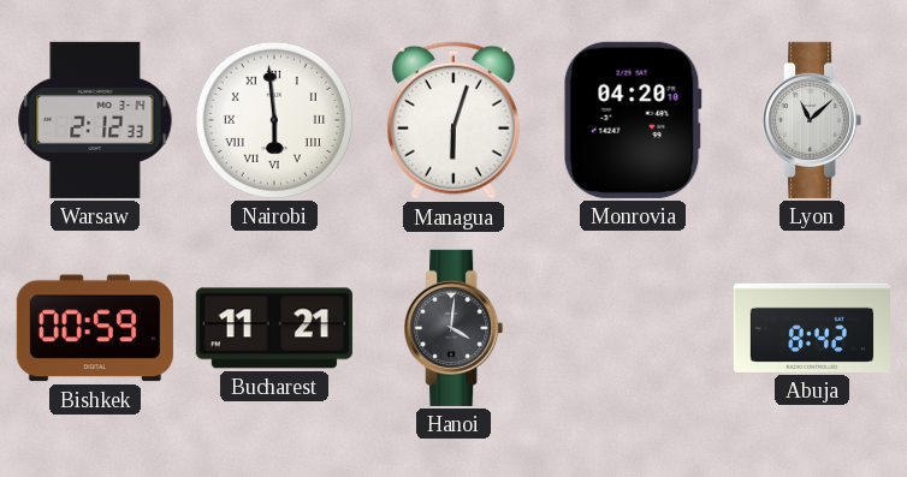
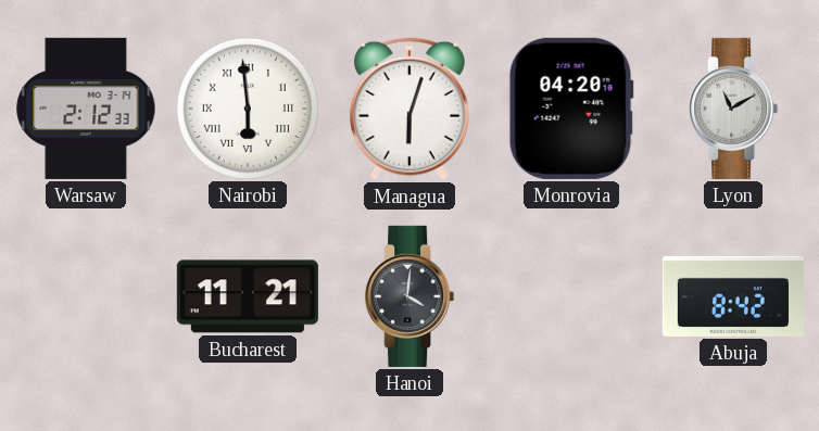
Lyon: 11:08 -> 11:10 (733, 109)
Bishkek: 00:59 -> none (95, 328)
